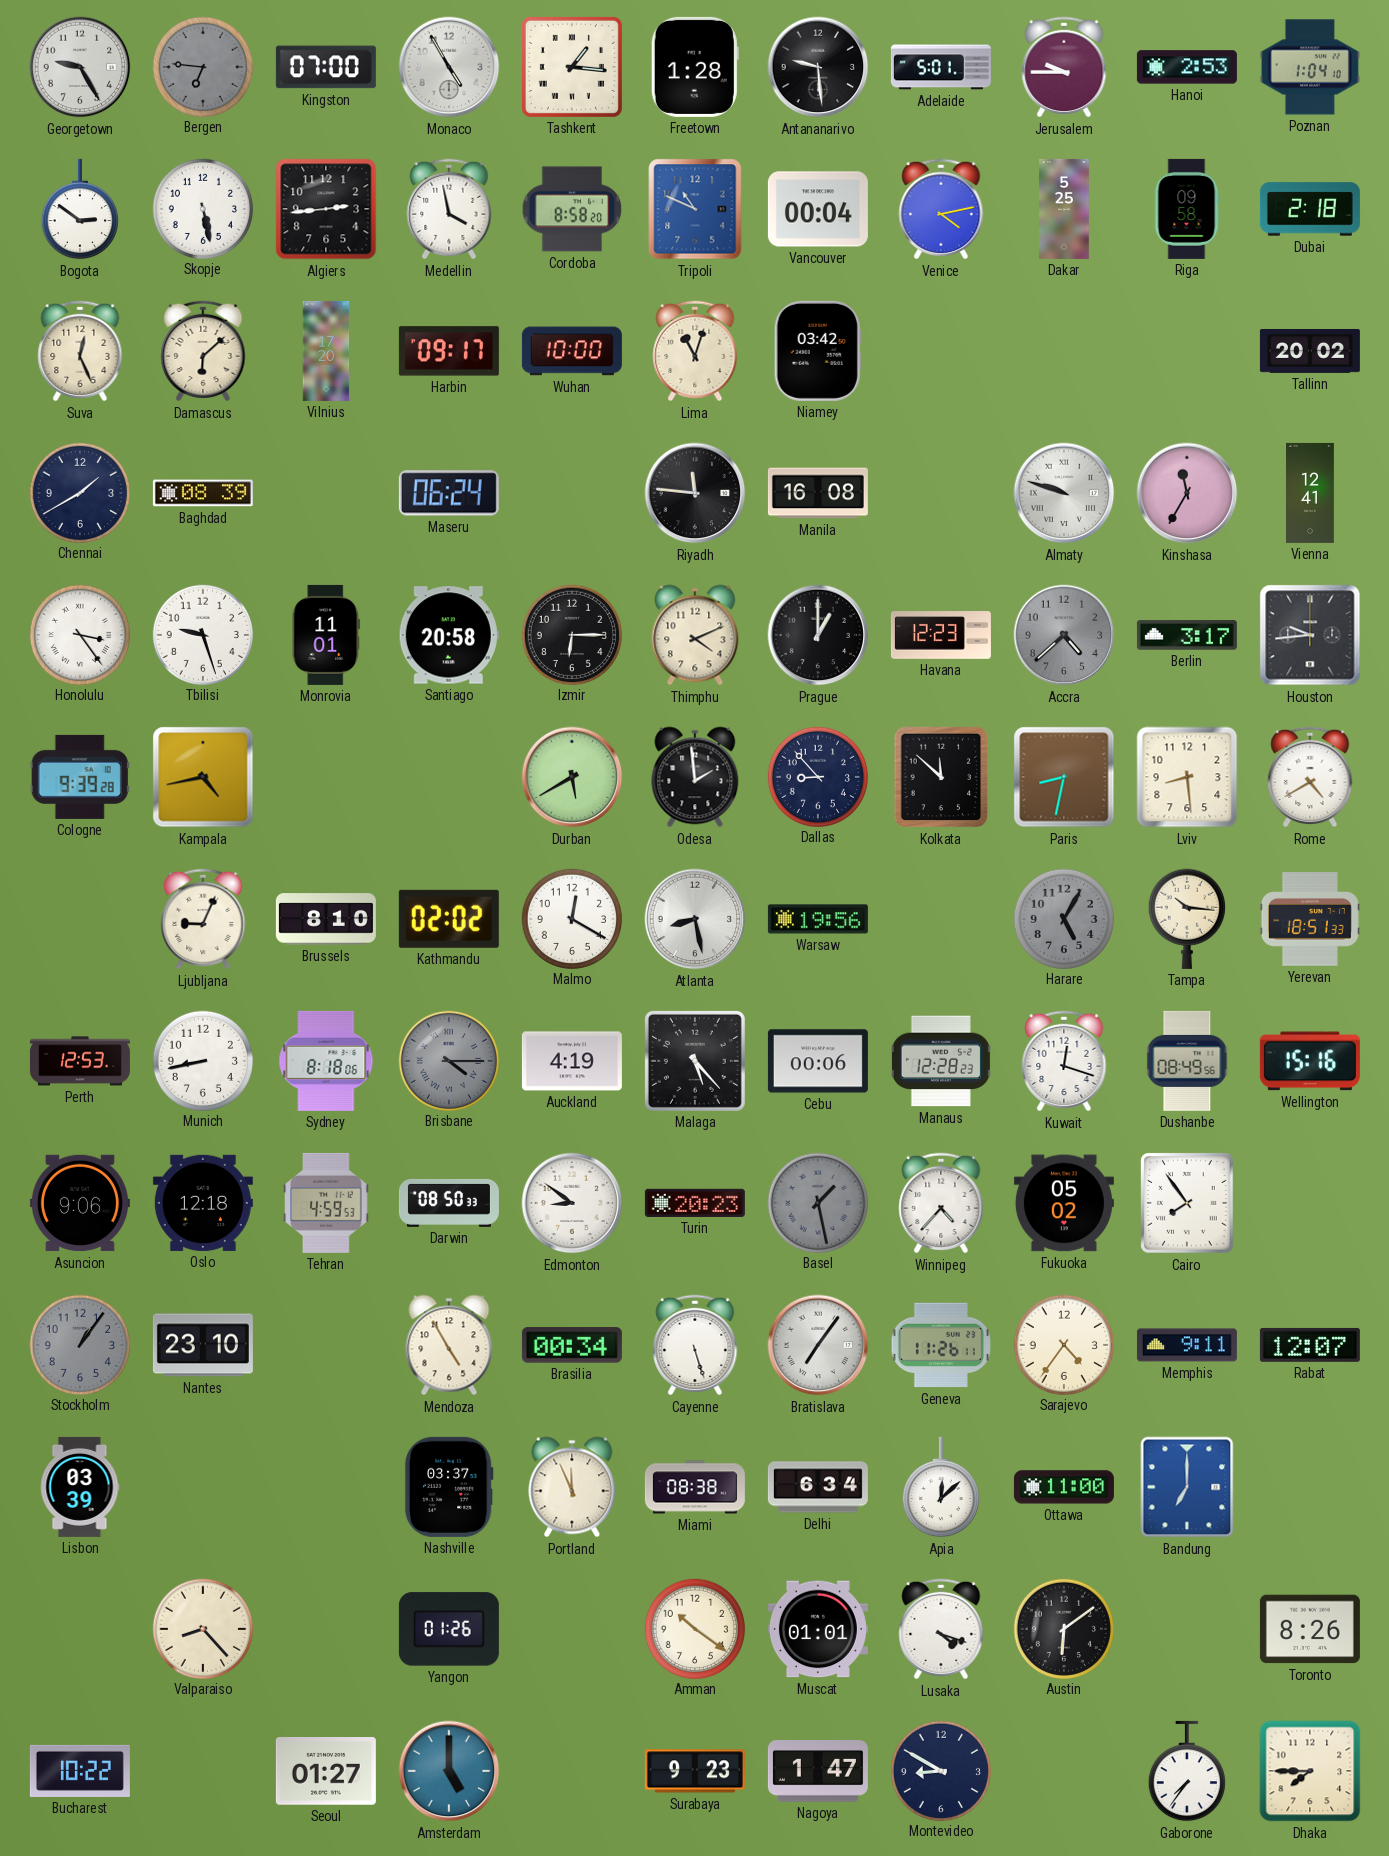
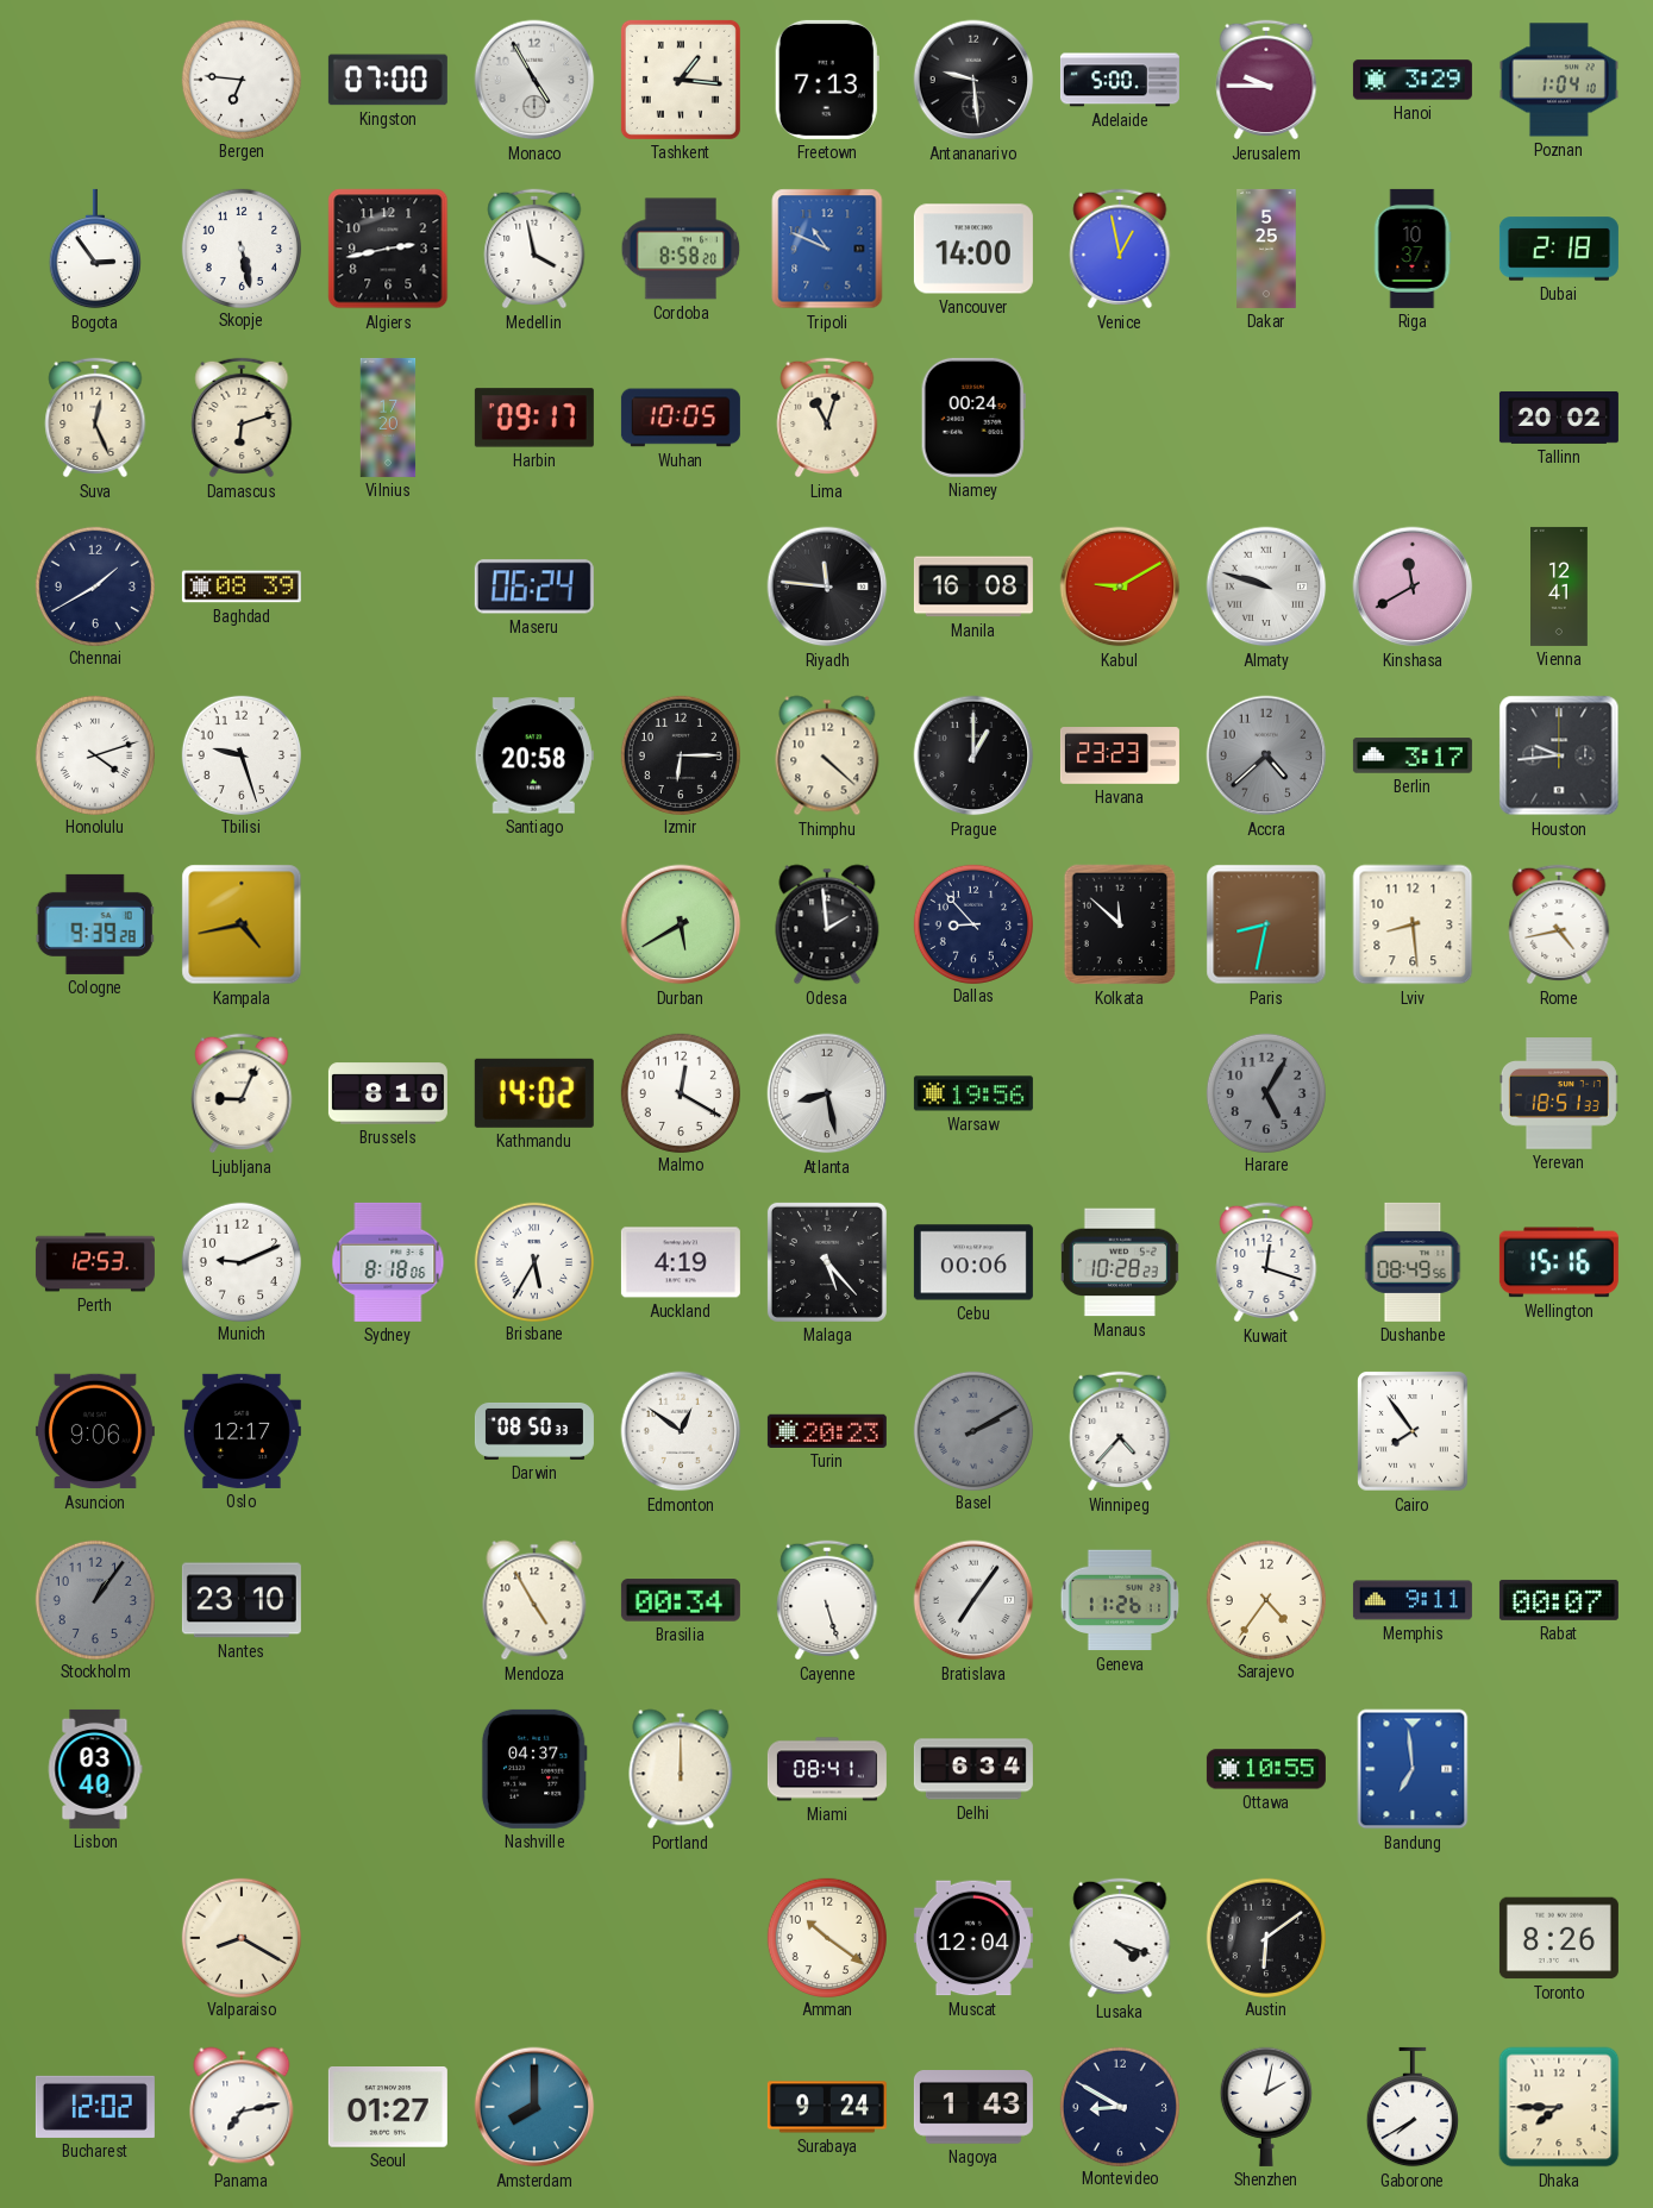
Georgetown: 9:25 -> none (80, 67)
Bergen dial: grey -> white (240, 79)
Freetown: 1:28 -> 7:13 (827, 80)
Adelaide: 5:01 -> 5:00 (1120, 80)
Hanoi: 2:53 -> 3:29 (1413, 80)
Bogota: 2:51 -> 2:54 (95, 249)
Algiers: 2:44 -> 2:43 (388, 249)
Vancouver: 00:04 -> 14:00 (973, 249)
Venice: 4:13 -> 12:58 (1120, 249)
Riga: 09:58 -> 10:37 (1413, 249)
Damascus: 6:08 -> 6:12 (242, 418)
Wuhan: 10:00 -> 10:05 (681, 418)
Niamey: 03:42 -> 00:24 (973, 418)
Kabul: none -> 9:10 (1120, 586)
Kinshasa: 11:35 -> 11:40 (1413, 586)
Honolulu: 3:24 -> 4:12 (94, 754)
Monrovia: 11:01 -> none (326, 635)
Thimphu: 4:11 -> 4:22 (827, 755)
Havana: 12:23 -> 23:23 (1120, 755)
Rome: 4:40 -> 4:43 (1559, 924)
Kathmandu: 02:02 -> 14:02 (534, 1093)
Tampa: 10:16 -> none (1187, 919)
Munich: 8:43 -> 9:11 (240, 1261)
Brisbane: 4:15 -> 5:35 (533, 1261)
Brisbane dial: grey -> white (533, 1261)
Manaus: 12:28 -> 10:28 (1120, 1262)
Oslo: 12:18 -> 12:17 (242, 1431)
Tehran: 4:59 -> none (326, 1203)
Edmonton: 8:51 -> 12:51 (681, 1431)
Basel: 1:28 -> 2:10 (972, 1430)
Fukuoka: 05:02 -> none (1064, 1203)
Rabat: 12:07 -> 00:07 (1559, 1600)
Lisbon: 03:39 -> 03:40 (95, 1769)
Nashville: 03:37 -> 04:37 (534, 1769)
Portland: 11:56 -> 12:00 (681, 1769)
Miami: 08:38 -> 08:41 (827, 1769)
Apia: 12:08 -> none (941, 1487)
Ottawa: 11:00 -> 10:55 (1266, 1769)
Bandung: 7:00 -> 6:59 (1413, 1769)
Valparaiso: 8:23 -> 8:20 (240, 1937)
Yangon: 01:26 -> none (449, 1629)
Muscat: 01:01 -> 12:04 (973, 1938)
Bucharest: 10:22 -> 12:02 (95, 2107)
Panama: none -> 7:13 (242, 2107)
Amsterdam: 5:00 -> 8:00 (534, 2107)
Surabaya: 9:23 -> 9:24 (827, 2107)
Nagoya: 1:47 -> 1:43 (973, 2108)
Shenzhen: none -> 2:02 (1266, 2107)
Gaborone: 7:36 -> 7:40 (1413, 2107)
